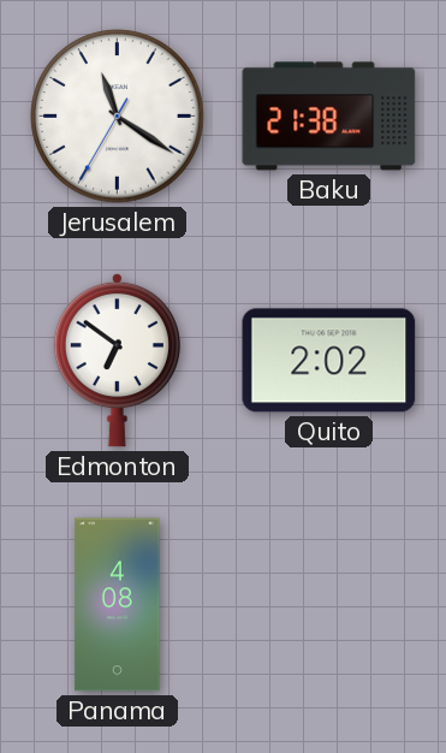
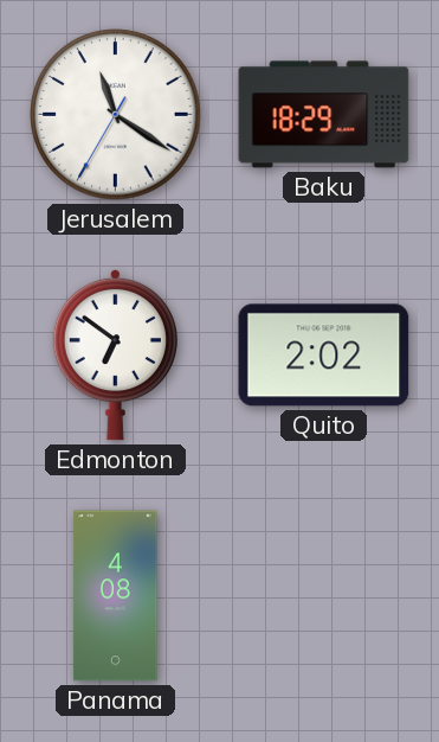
Baku: 21:38 -> 18:29 (324, 115)
